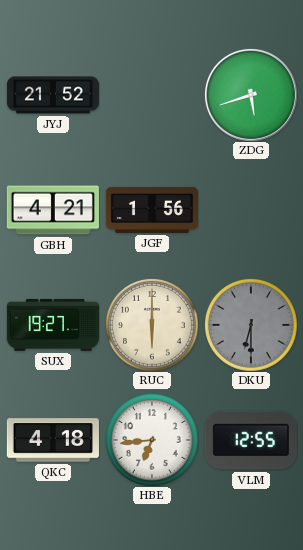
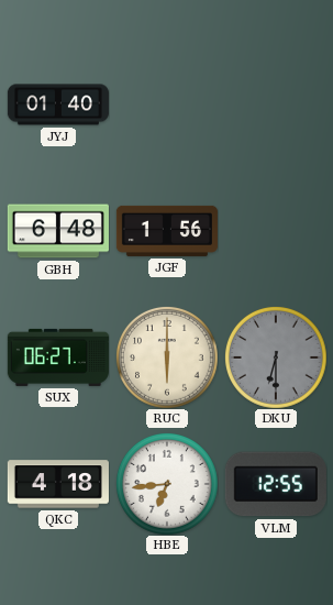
JYJ: 21:52 -> 01:40 (58, 105)
ZDG: 5:42 -> none (251, 95)
GBH: 4:21 -> 6:48 (58, 231)
SUX: 19:27 -> 06:27 (58, 358)
